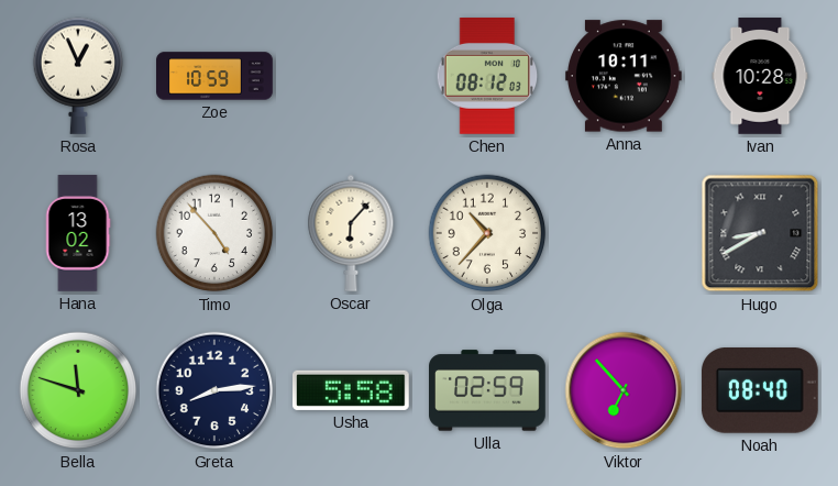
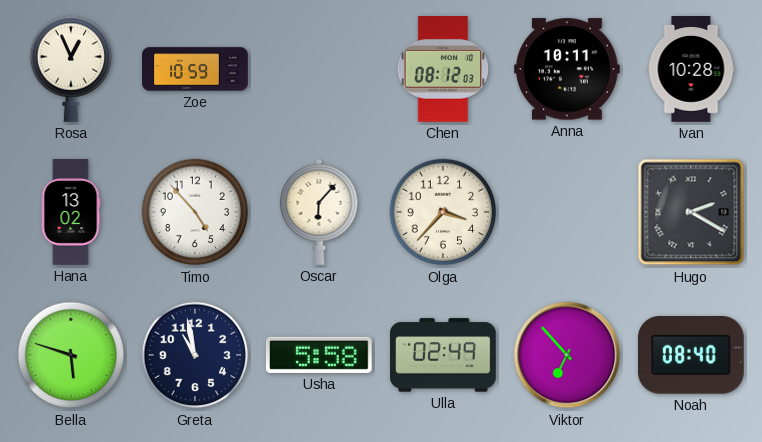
Olga: 10:37 -> 3:37 (443, 212)
Hugo: 8:40 -> 2:20 (691, 212)
Bella: 11:48 -> 5:48 (71, 355)
Greta: 8:14 -> 10:58 (195, 355)
Ulla: 02:59 -> 02:49 (444, 355)
